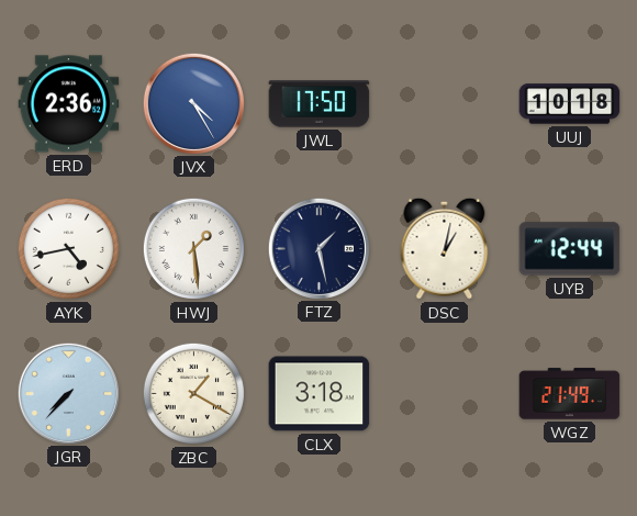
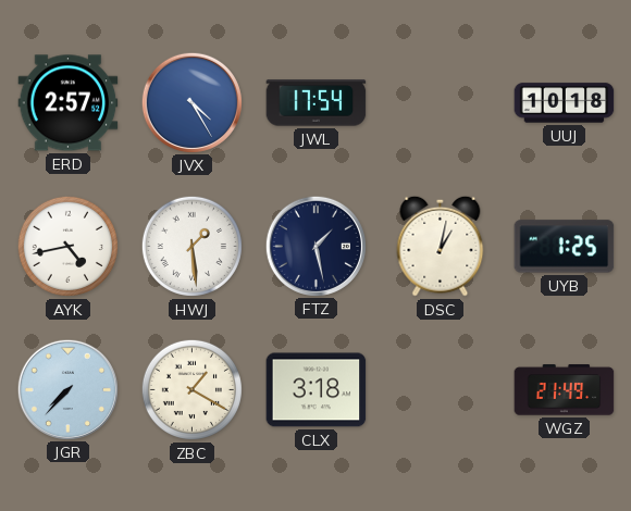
ERD: 2:36 -> 2:57 (69, 103)
JWL: 17:50 -> 17:54 (317, 103)
UYB: 12:44 -> 1:25 (565, 247)
